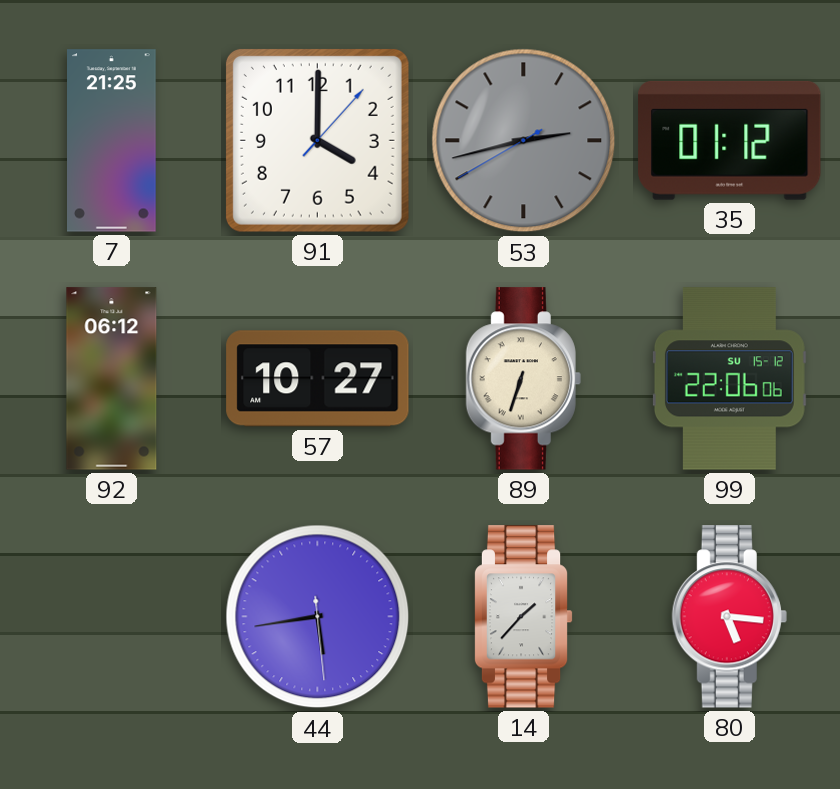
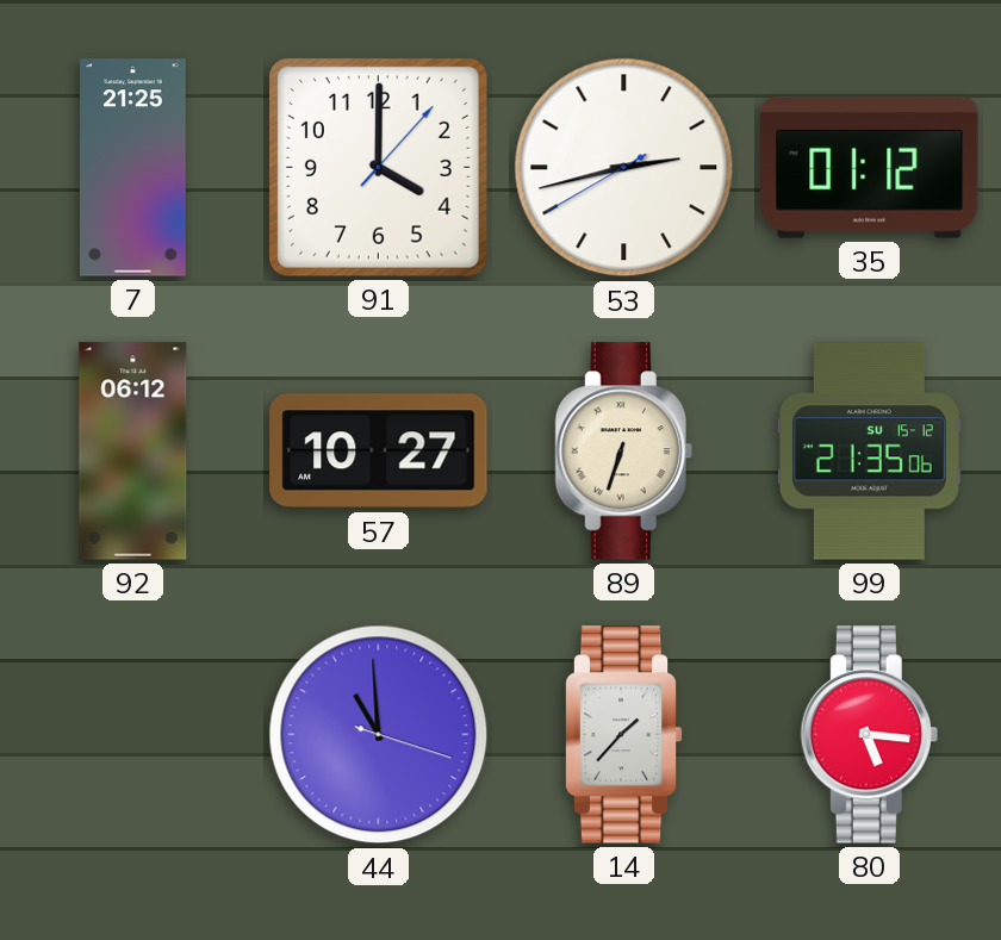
53 dial: grey -> white (624, 168)
99: 22:06 -> 21:35 (869, 452)
44: 5:43 -> 10:59 (379, 735)
